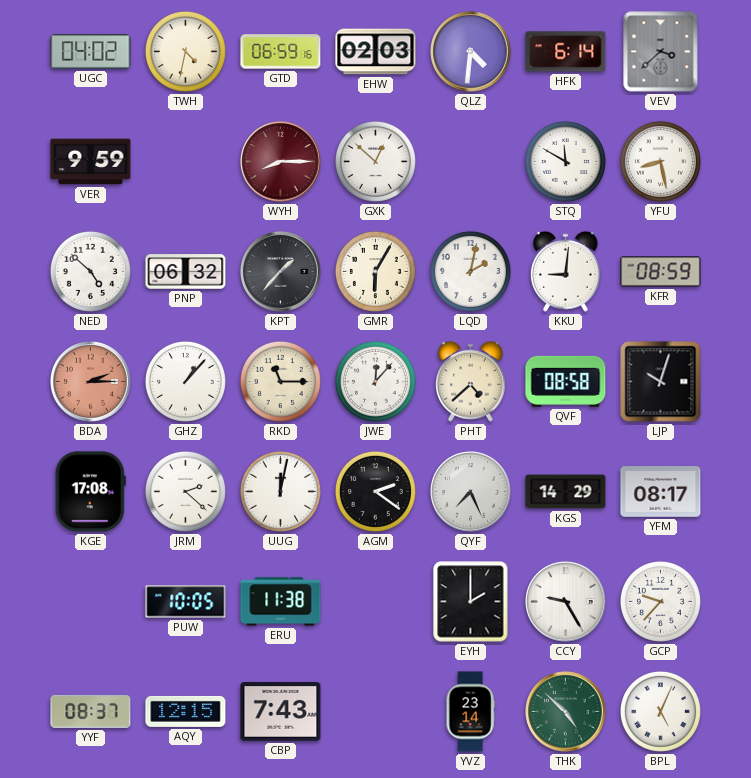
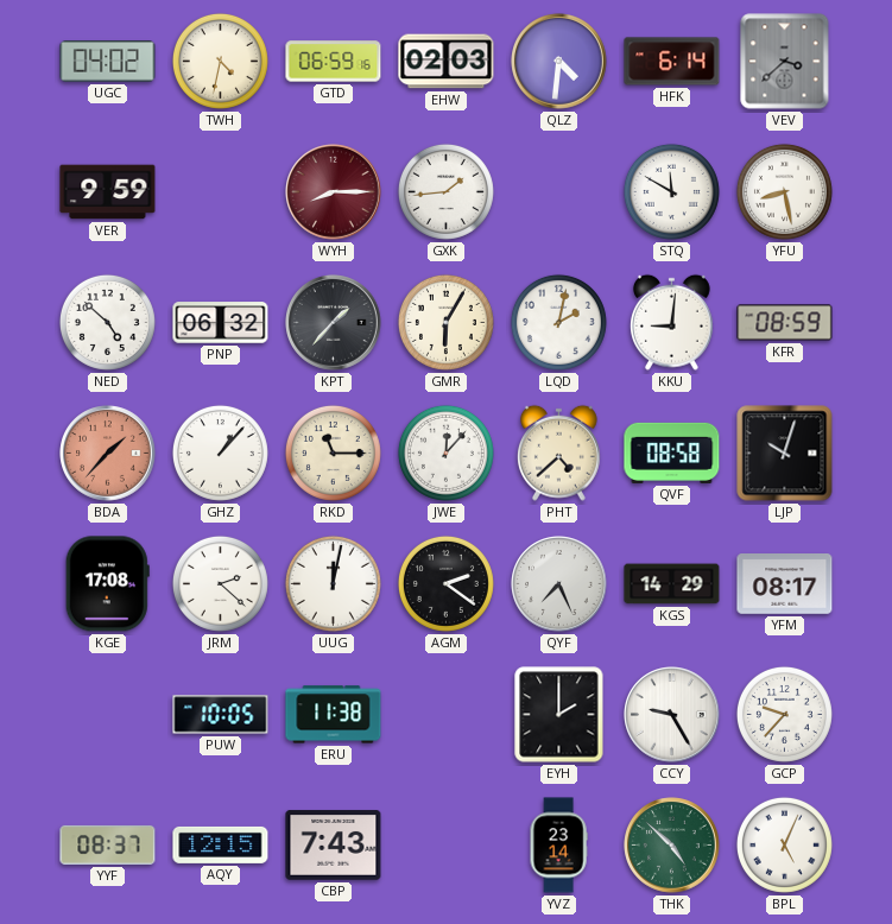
GXK: 12:52 -> 1:44 (445, 191)
BDA: 2:15 -> 1:37 (108, 454)
